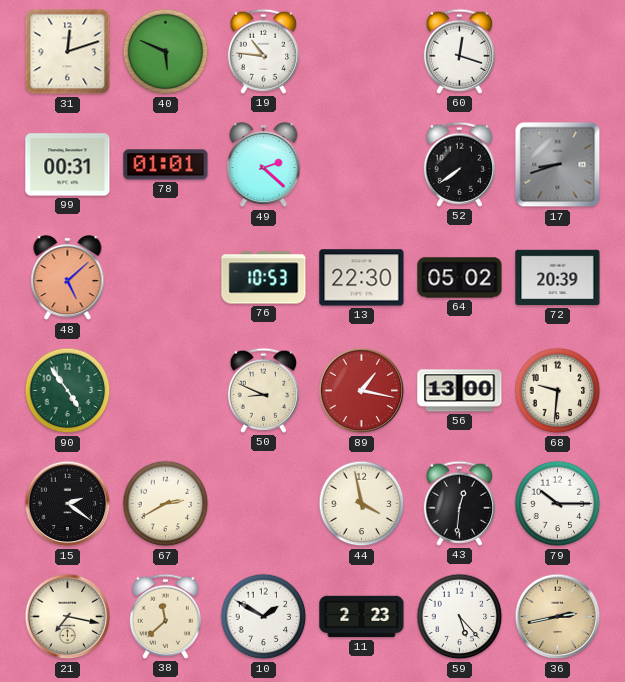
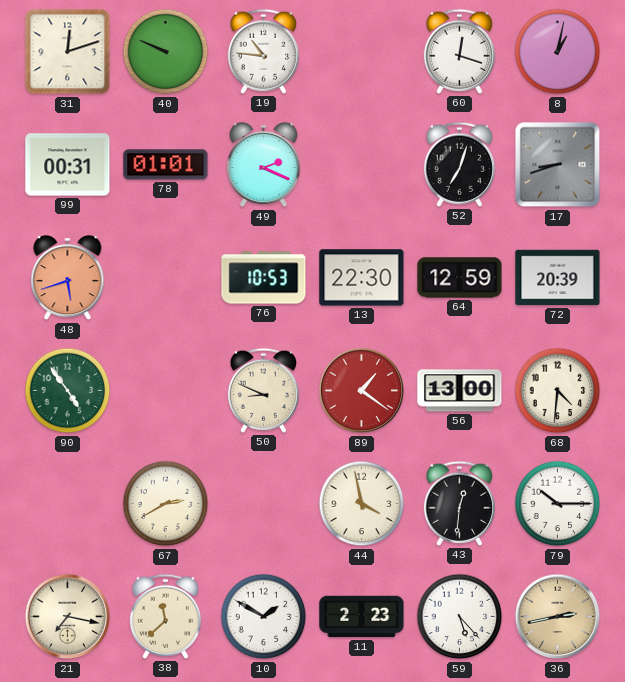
40: 5:49 -> 9:49 (166, 52)
8: none -> 1:02 (558, 52)
49: 2:22 -> 2:19 (264, 165)
52: 7:39 -> 7:03 (459, 164)
48: 5:08 -> 5:42 (68, 278)
64: 05:02 -> 12:59 (460, 278)
89: 1:17 -> 1:21 (362, 391)
68: 9:31 -> 4:31 (558, 391)
15: 2:21 -> none (68, 504)
